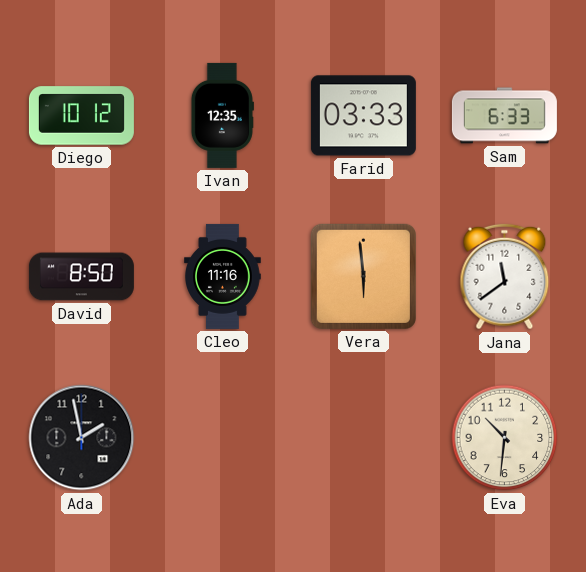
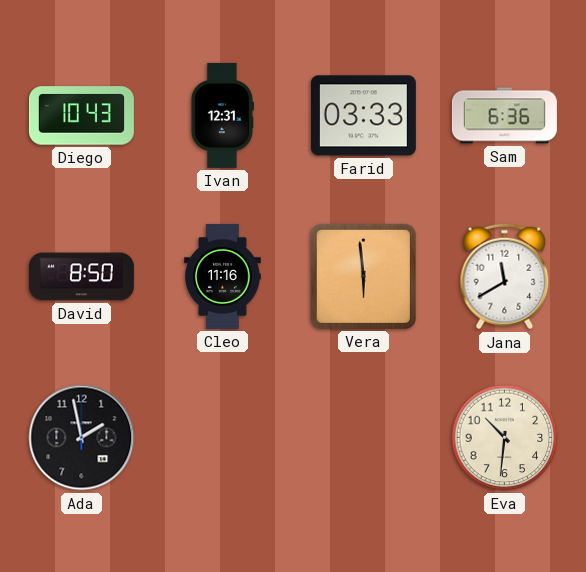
Diego: 10:12 -> 10:43 (81, 116)
Ivan: 12:35 -> 12:31 (222, 115)
Sam: 6:33 -> 6:36 (504, 116)
Jana: 11:39 -> 11:40 (505, 277)
